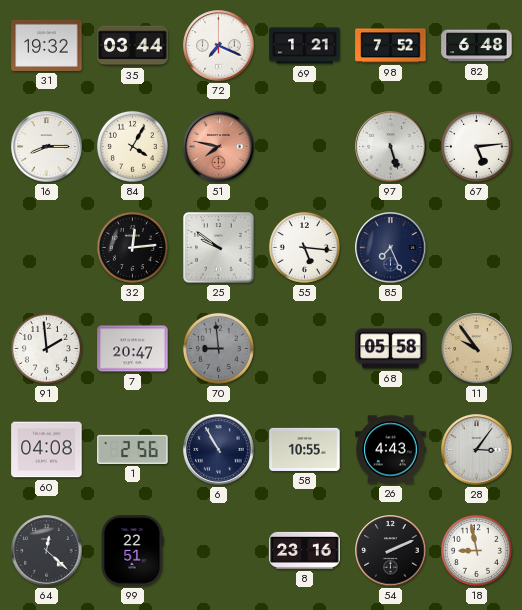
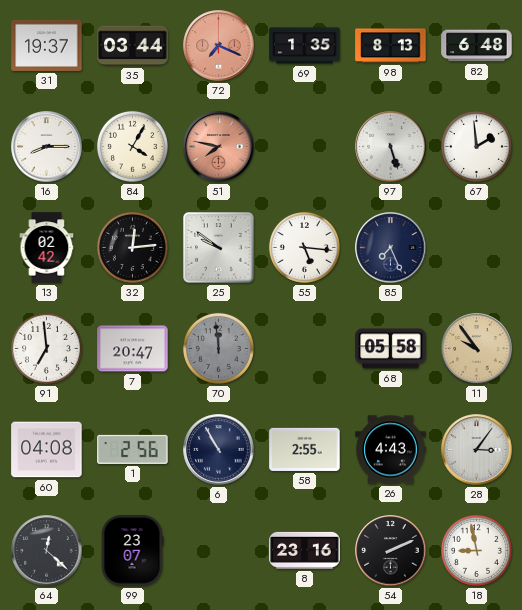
31: 19:32 -> 19:37 (47, 45)
72 dial: white -> salmon (219, 46)
69: 1:21 -> 1:35 (305, 46)
98: 7:52 -> 8:13 (391, 46)
67: 5:14 -> 1:59 (476, 146)
13: none -> 02:42 (47, 248)
91: 1:59 -> 6:59 (46, 348)
70: 8:59 -> 11:59 (218, 348)
58: 10:55 -> 2:55 (305, 449)
99: 22:51 -> 23:07 (132, 551)
